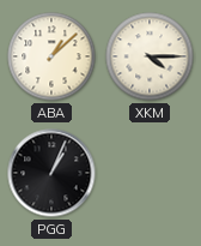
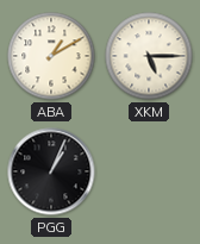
ABA: 1:08 -> 1:10 (51, 56)
XKM: 4:15 -> 5:15 (149, 56)
